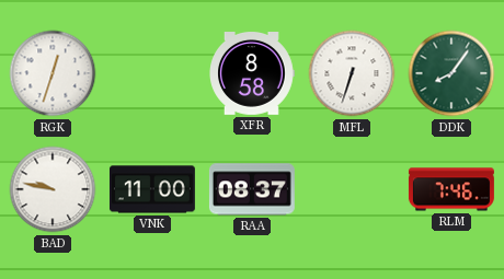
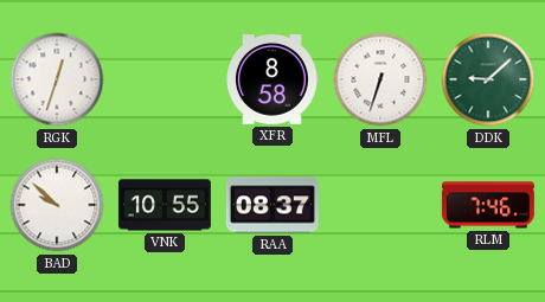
DDK: 8:06 -> 9:08 (488, 79)
BAD: 9:47 -> 9:52 (57, 205)
VNK: 11:00 -> 10:55 (165, 205)
